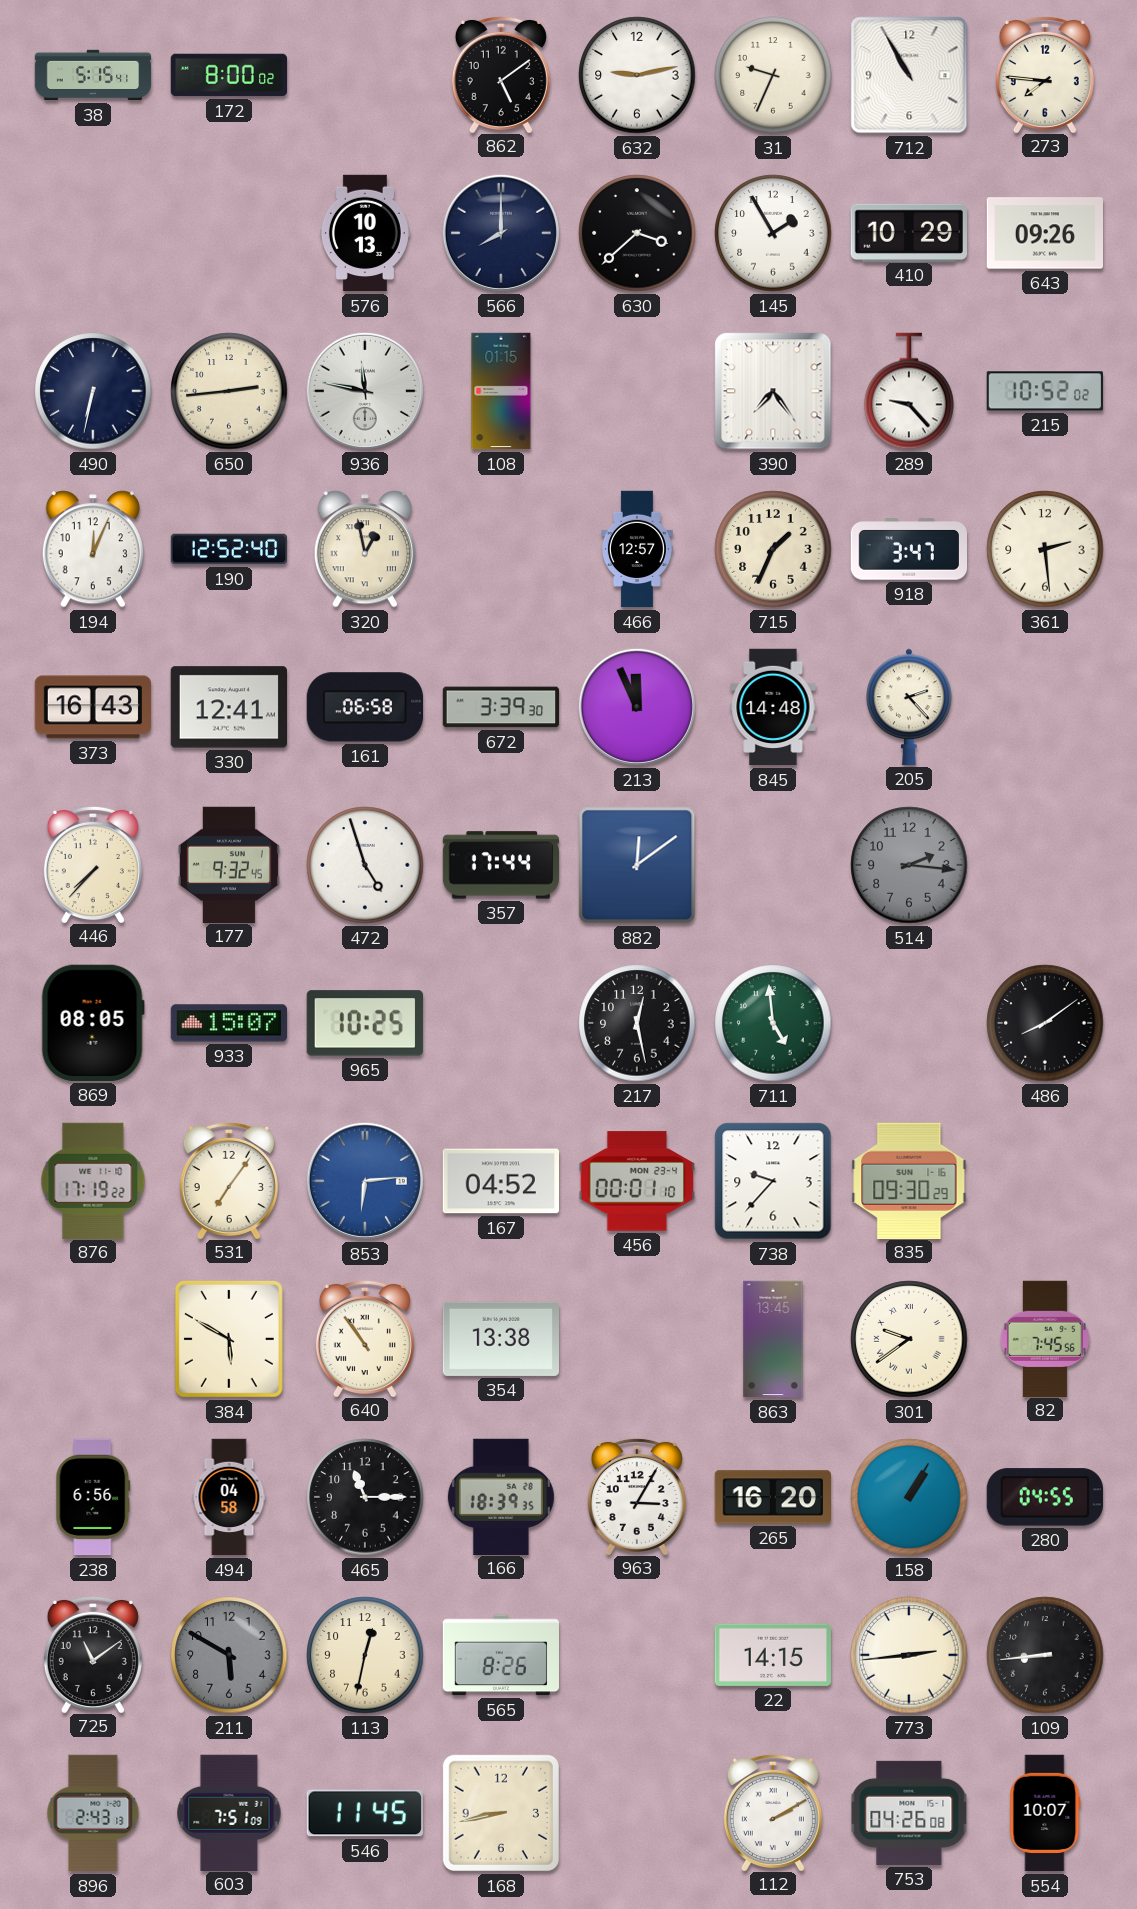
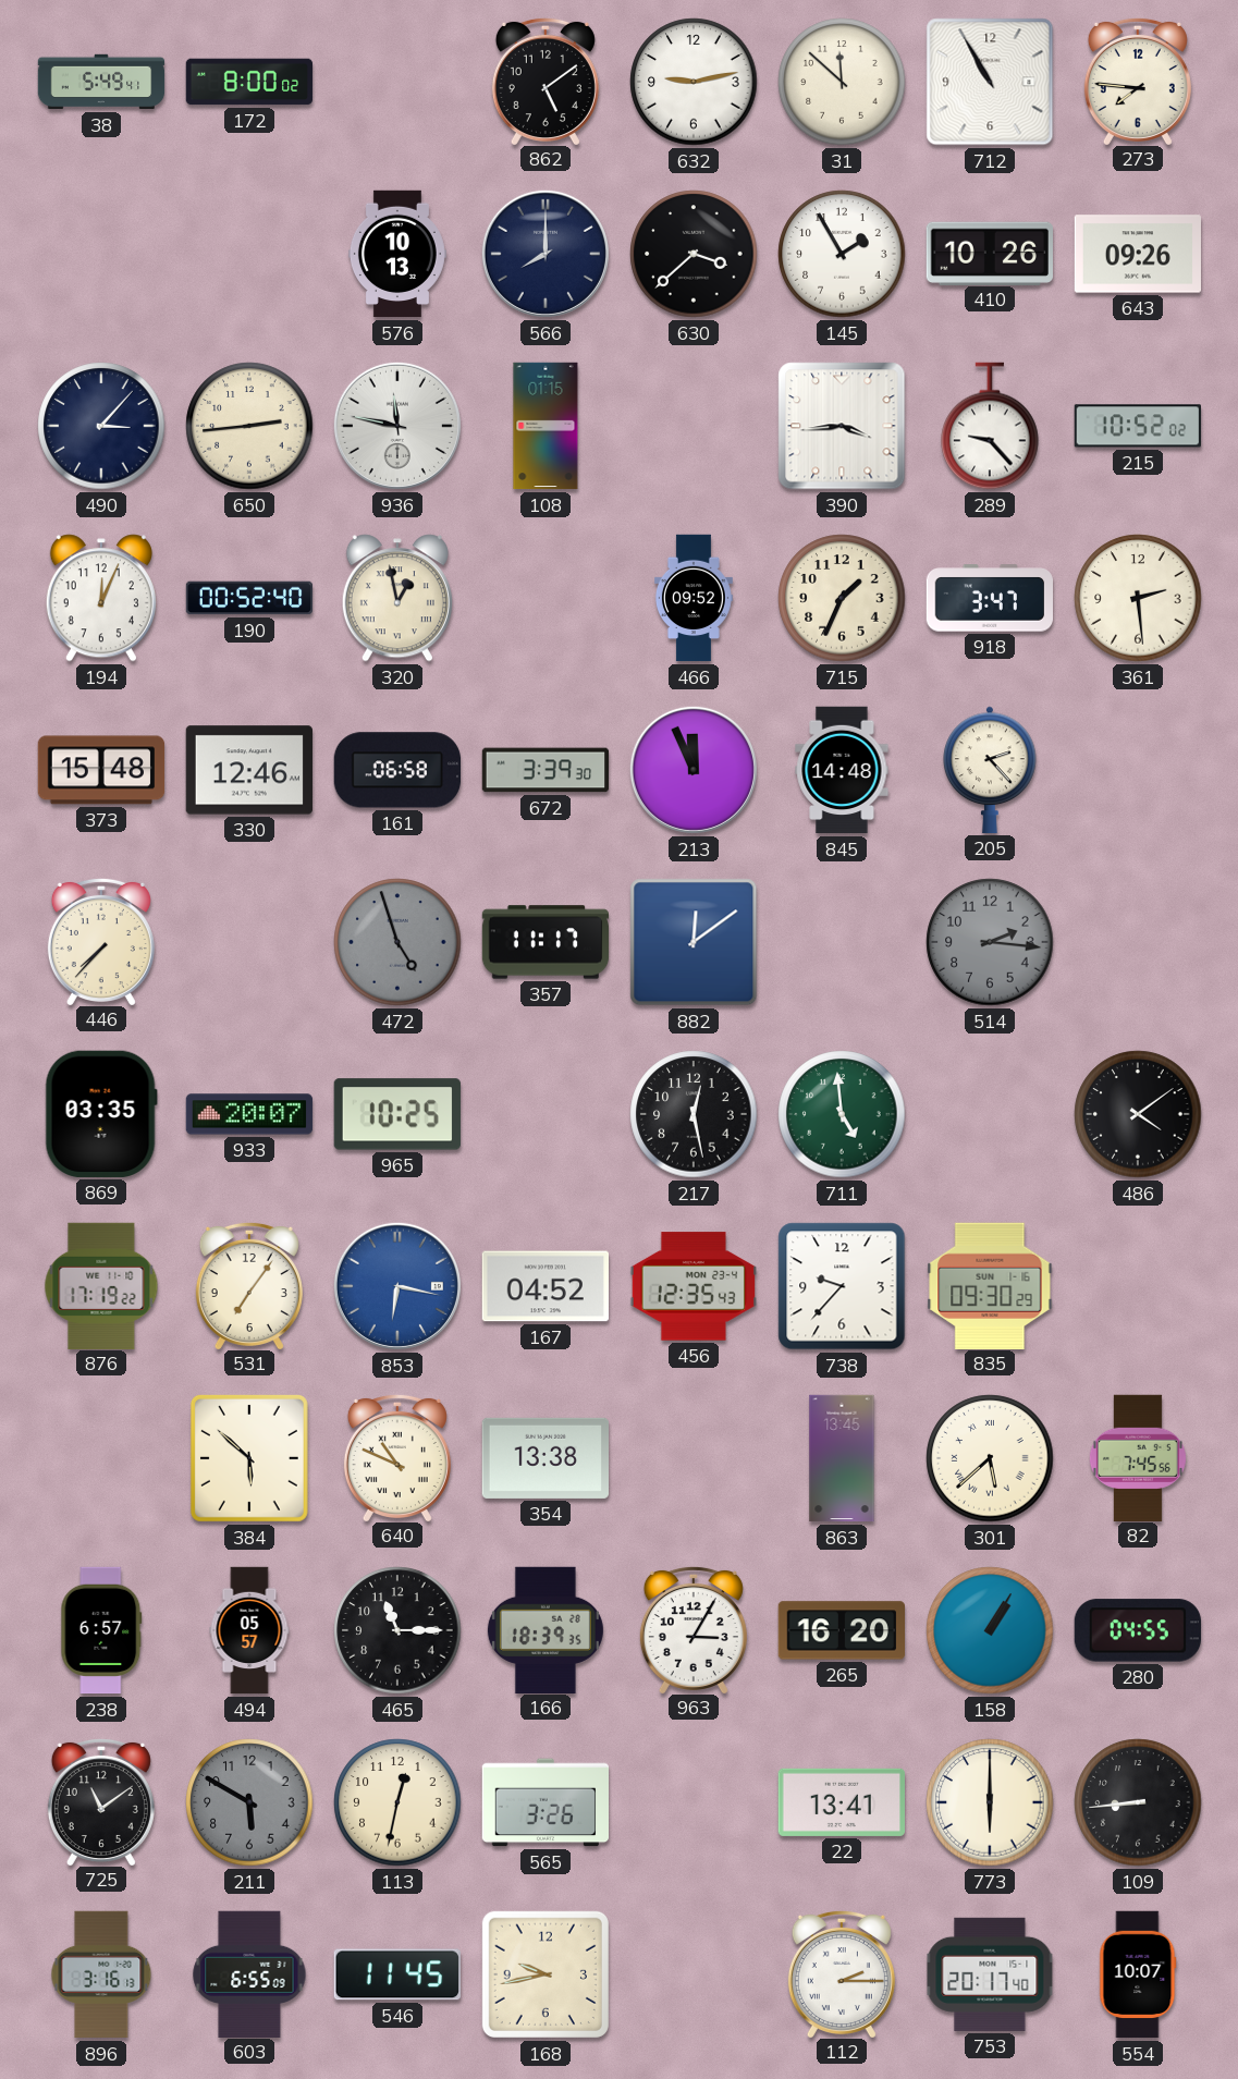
38: 5:15 -> 5:49 (101, 82)
31: 9:34 -> 11:52 (842, 82)
410: 10:29 -> 10:26 (989, 253)
490: 6:32 -> 3:07 (101, 426)
390: 7:24 -> 3:44 (842, 426)
190: 12:52 -> 00:52 (249, 598)
466: 12:57 -> 09:52 (694, 598)
373: 16:43 -> 15:48 (101, 770)
330: 12:41 -> 12:46 (248, 770)
177: 9:32 -> none (229, 864)
472 dial: white -> grey (397, 942)
357: 17:44 -> 11:17 (546, 942)
869: 08:05 -> 03:35 (101, 1114)
933: 15:07 -> 20:07 (249, 1114)
486: 8:09 -> 4:09 (1138, 1114)
853: 6:14 -> 6:17 (397, 1286)
456: 00:01 -> 12:35 (692, 1286)
384: 5:50 -> 5:52 (249, 1458)
640: 10:54 -> 10:49 (397, 1457)
301: 9:39 -> 5:38 (990, 1458)
238: 6:56 -> 6:57 (101, 1630)
494: 04:58 -> 05:57 (249, 1630)
565: 8:26 -> 3:26 (544, 1802)
22: 14:15 -> 13:41 (841, 1802)
773: 2:44 -> 6:00 (990, 1802)
896: 2:43 -> 3:16 (101, 1974)
603: 7:51 -> 6:55 (249, 1973)
168: 8:43 -> 9:43 (546, 1974)
112: 2:10 -> 2:15 (842, 1973)
753: 04:26 -> 20:17 (990, 1974)
